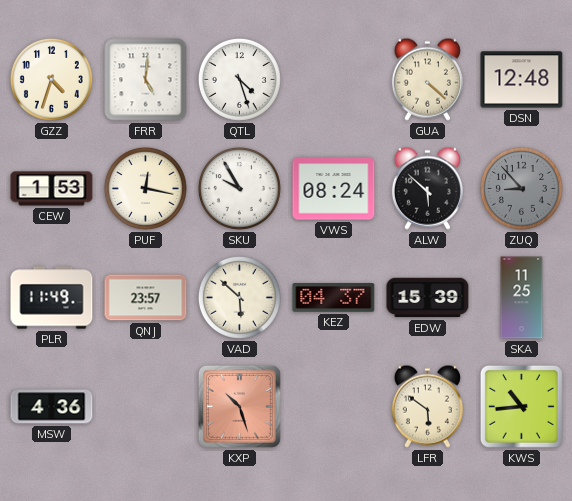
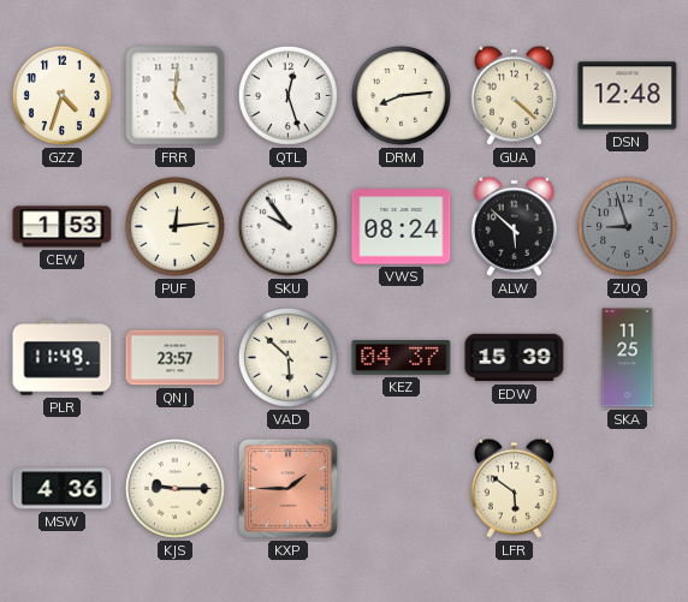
QTL: 4:27 -> 12:27 (287, 95)
DRM: none -> 8:14 (401, 95)
PUF: 12:17 -> 12:14 (174, 226)
SKU: 9:55 -> 9:54 (287, 226)
ZUQ: 8:53 -> 8:57 (627, 226)
KJS: none -> 9:15 (174, 488)
KXP: 10:27 -> 1:45 (287, 488)
KWS: 10:44 -> none (521, 406)
